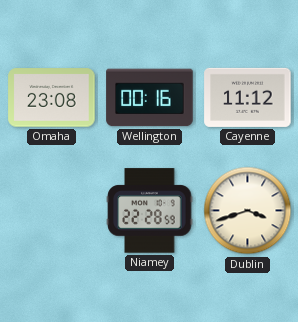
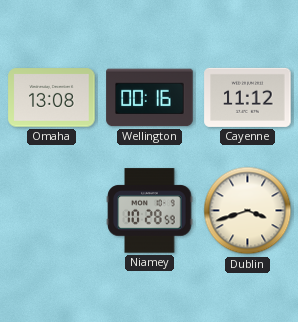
Omaha: 23:08 -> 13:08 (52, 98)
Niamey: 22:28 -> 10:28 (150, 211)
